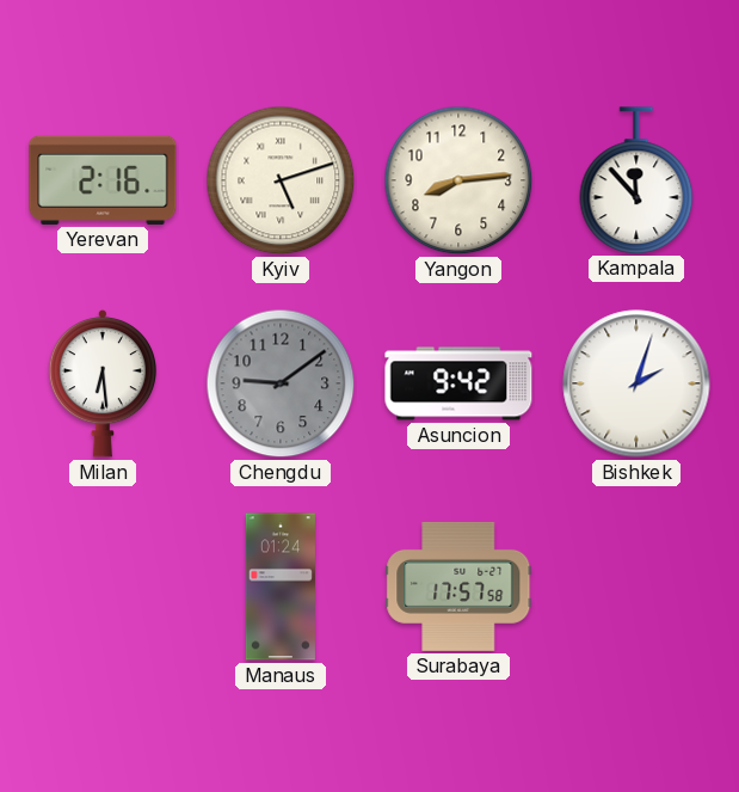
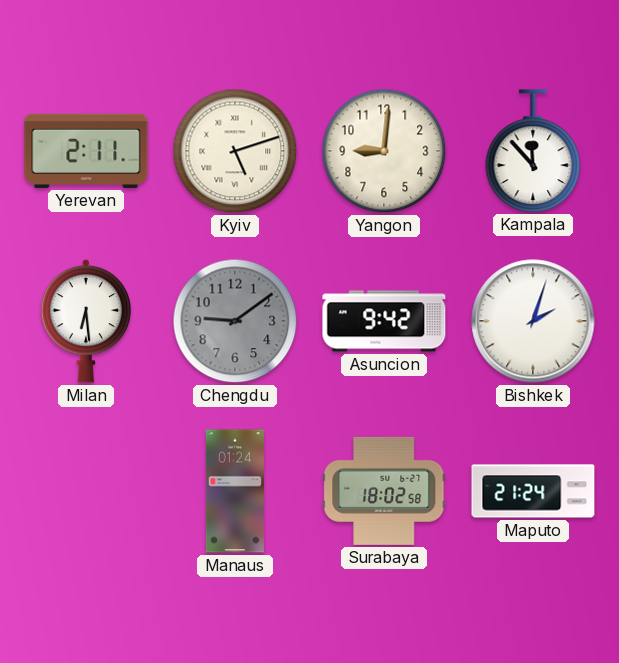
Yerevan: 2:16 -> 2:11 (86, 151)
Yangon: 8:14 -> 9:01 (384, 151)
Surabaya: 17:57 -> 18:02 (384, 491)
Maputo: none -> 21:24 (533, 491)
